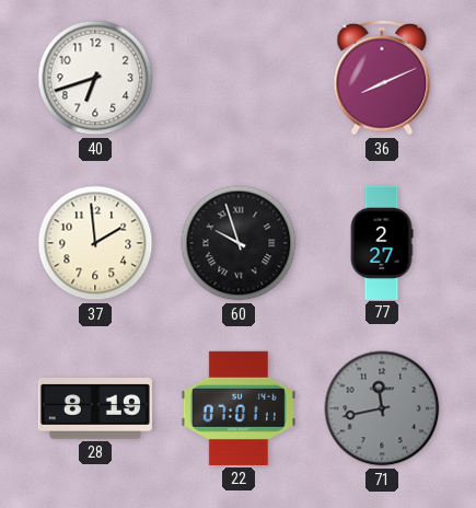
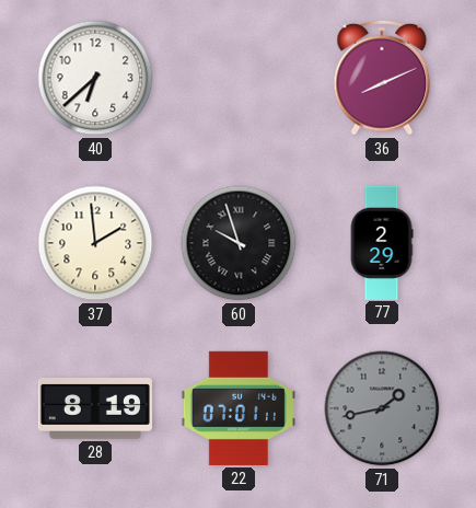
40: 6:42 -> 6:38 (95, 78)
77: 2:27 -> 2:29 (382, 242)
71: 11:43 -> 1:43 (382, 408)
